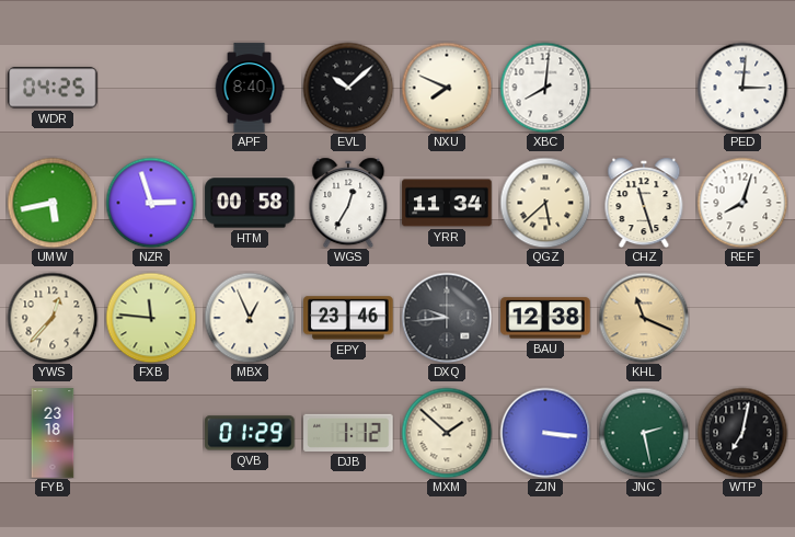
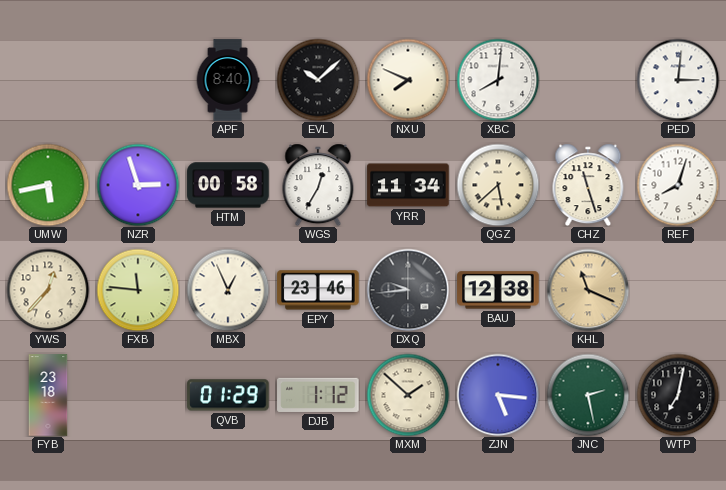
WDR: 04:25 -> none (53, 88)
ZJN: 3:16 -> 5:16 (498, 395)
